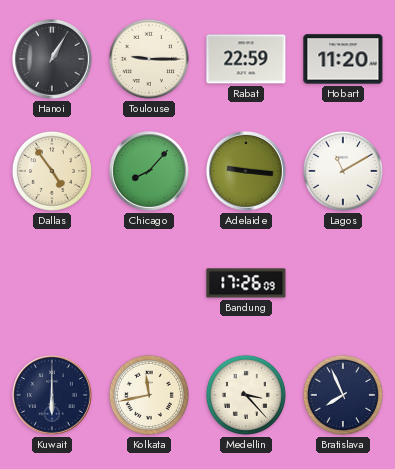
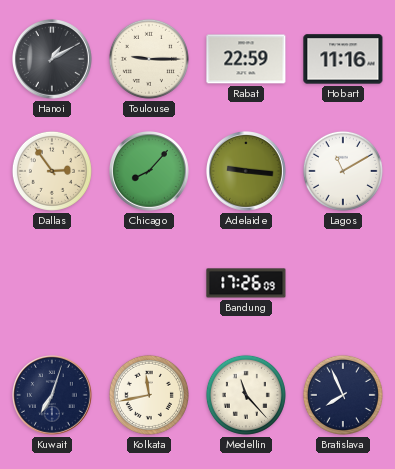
Hanoi: 1:05 -> 1:10 (53, 60)
Hobart: 11:20 -> 11:16 (343, 59)
Dallas: 4:54 -> 2:54 (52, 171)
Kuwait: 6:00 -> 7:03 (53, 396)
Medellin: 3:23 -> 11:23 (246, 395)
